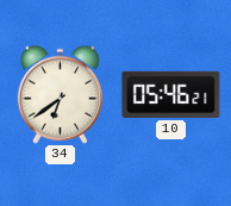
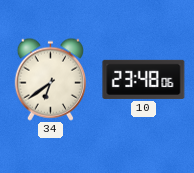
10: 05:46 -> 23:48 (144, 79)
